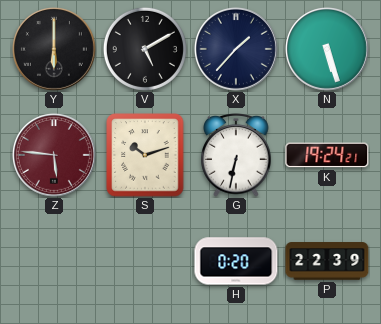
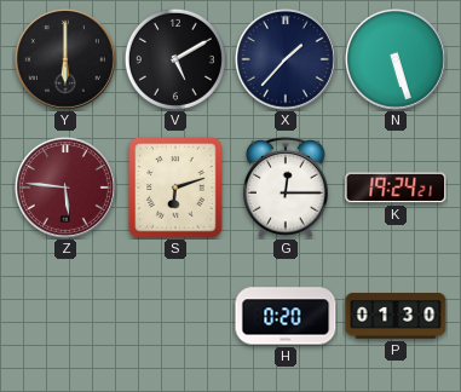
S: 10:12 -> 6:12 (175, 188)
G: 6:32 -> 12:15 (286, 189)
P: 22:39 -> 01:30 (396, 316)
